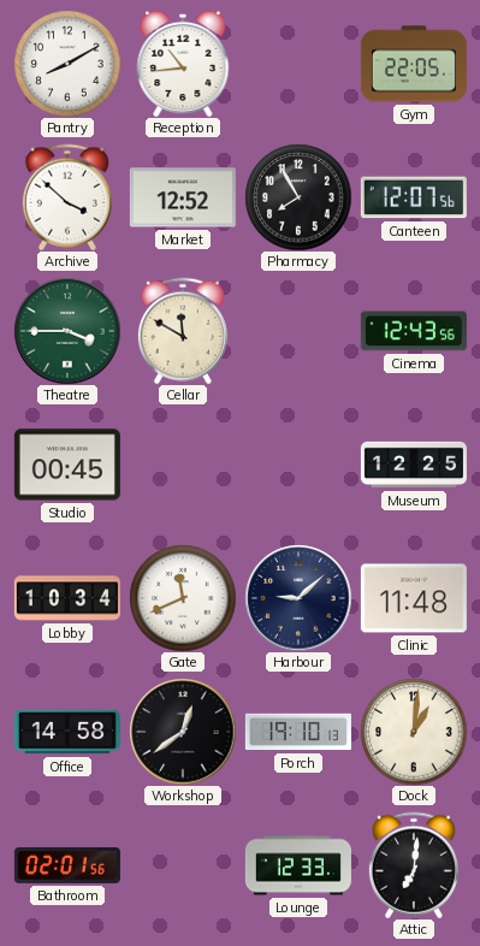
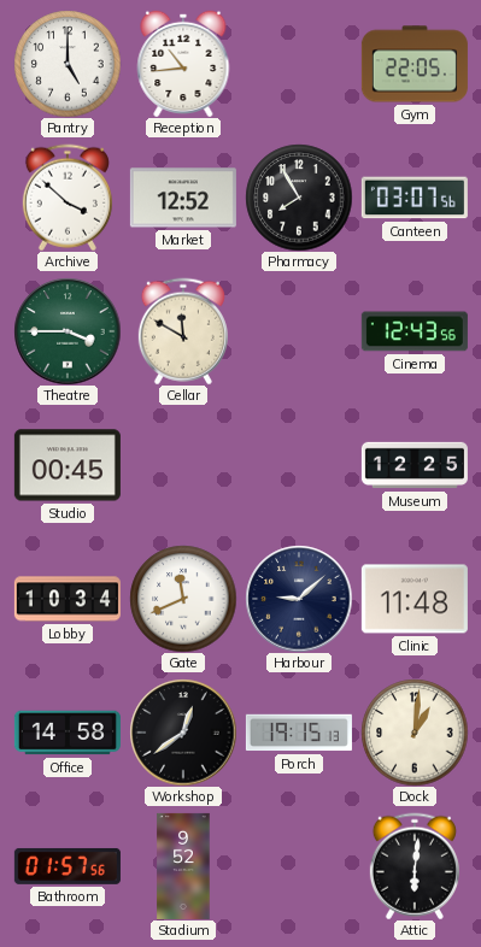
Pantry: 8:10 -> 5:00 (68, 64)
Canteen: 12:07 -> 03:07 (415, 198)
Porch: 19:10 -> 19:15 (299, 733)
Bathroom: 02:01 -> 01:57 (68, 866)
Stadium: none -> 9:52 (183, 866)
Lounge: 12:33 -> none (298, 865)
Attic: 7:01 -> 6:01 (415, 866)
